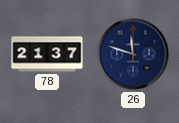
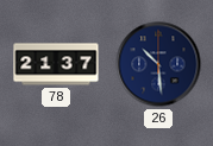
26: 11:48 -> 10:29 (158, 64)
